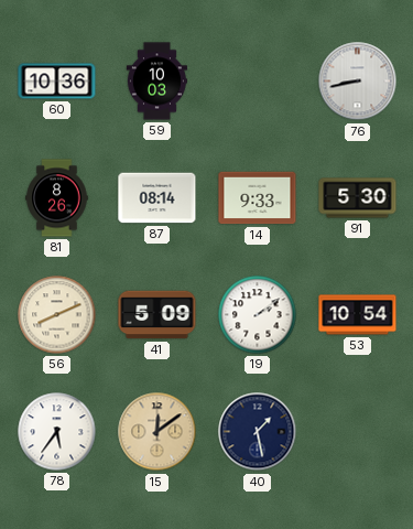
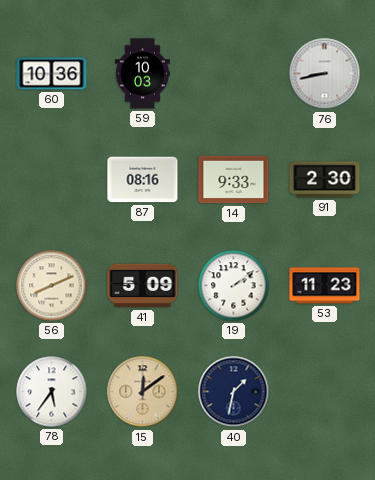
81: 8:26 -> none (57, 198)
87: 08:14 -> 08:16 (143, 180)
91: 5:30 -> 2:30 (325, 180)
53: 10:54 -> 11:23 (325, 286)
40: 1:28 -> 1:32 (234, 392)
